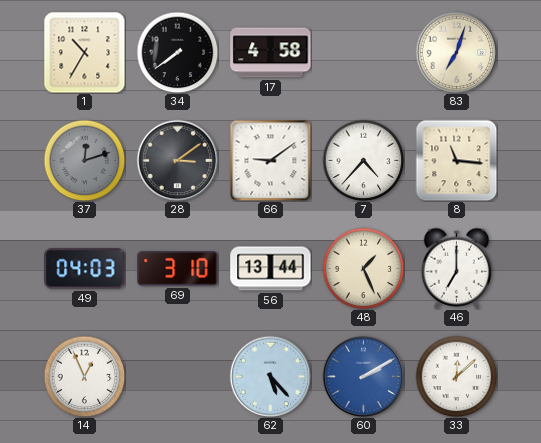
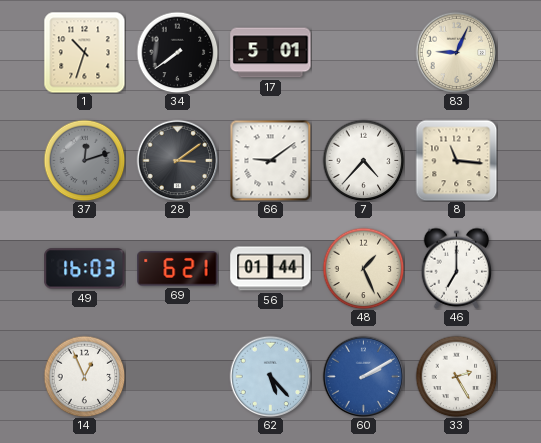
1: 10:35 -> 10:33 (84, 52)
17: 4:58 -> 5:01 (271, 53)
83: 7:03 -> 9:04 (456, 52)
49: 04:03 -> 16:03 (85, 269)
69: 3:10 -> 6:21 (178, 269)
56: 13:44 -> 01:44 (271, 269)
33: 12:08 -> 2:25 (456, 376)
